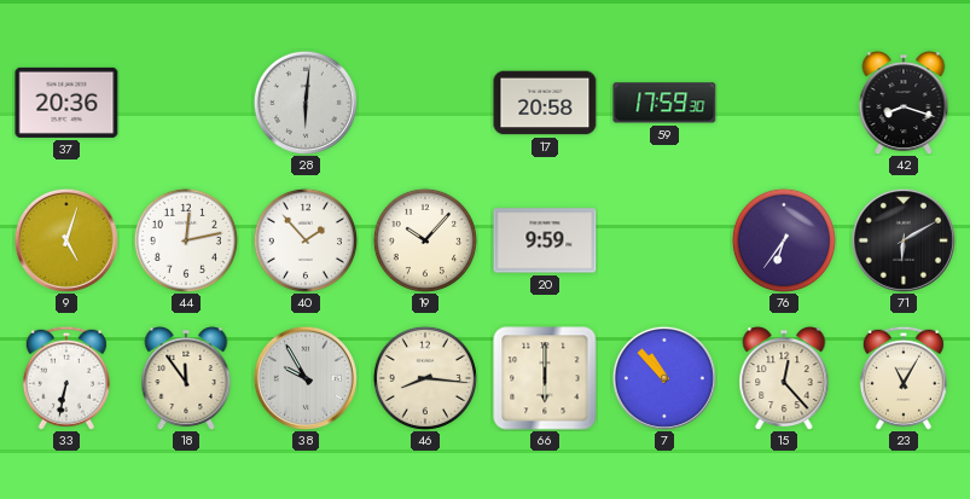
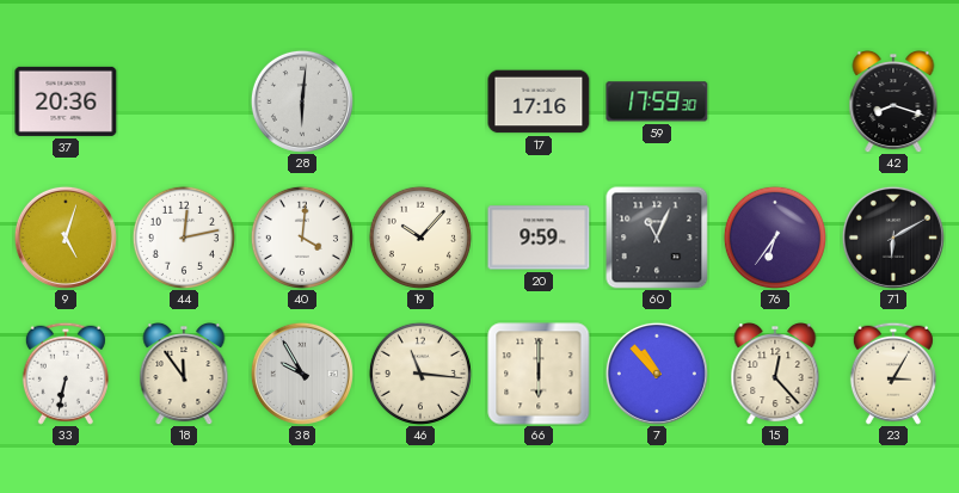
17: 20:58 -> 17:16 (539, 101)
40: 1:53 -> 4:01 (302, 238)
60: none -> 11:04 (657, 238)
46: 8:16 -> 11:16 (420, 374)
23: 11:05 -> 3:05 (893, 374)
